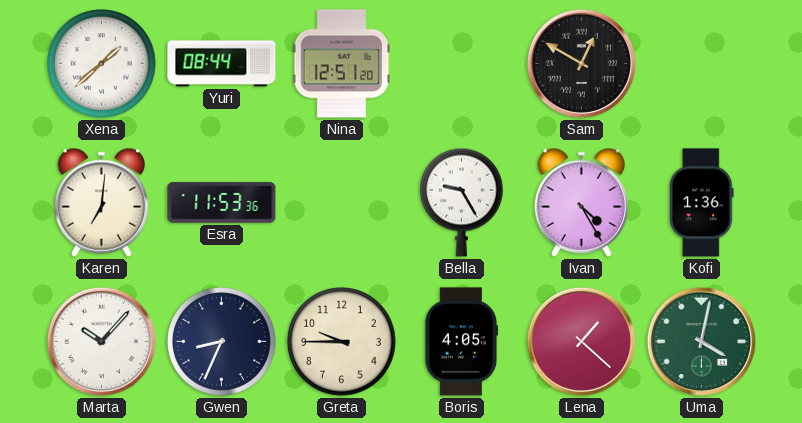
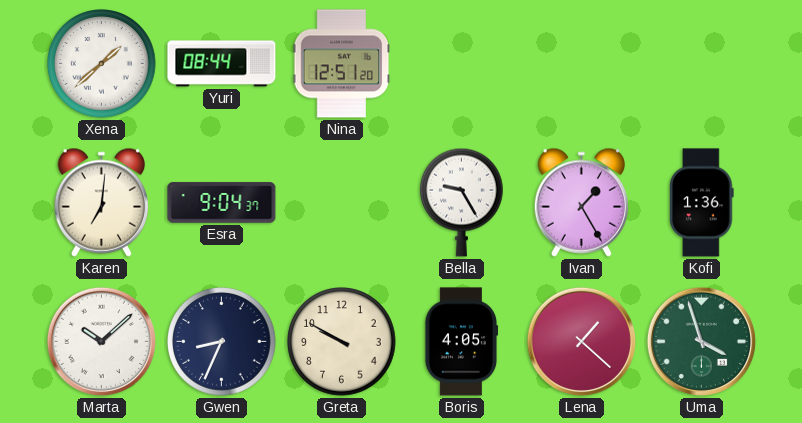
Sam: 12:50 -> none (581, 63)
Esra: 11:53 -> 9:04 (222, 203)
Ivan: 4:25 -> 1:25 (581, 202)
Marta: 10:07 -> 10:08 (101, 341)
Greta: 9:45 -> 9:50 (342, 342)
Uma: 4:02 -> 3:57 (701, 341)
